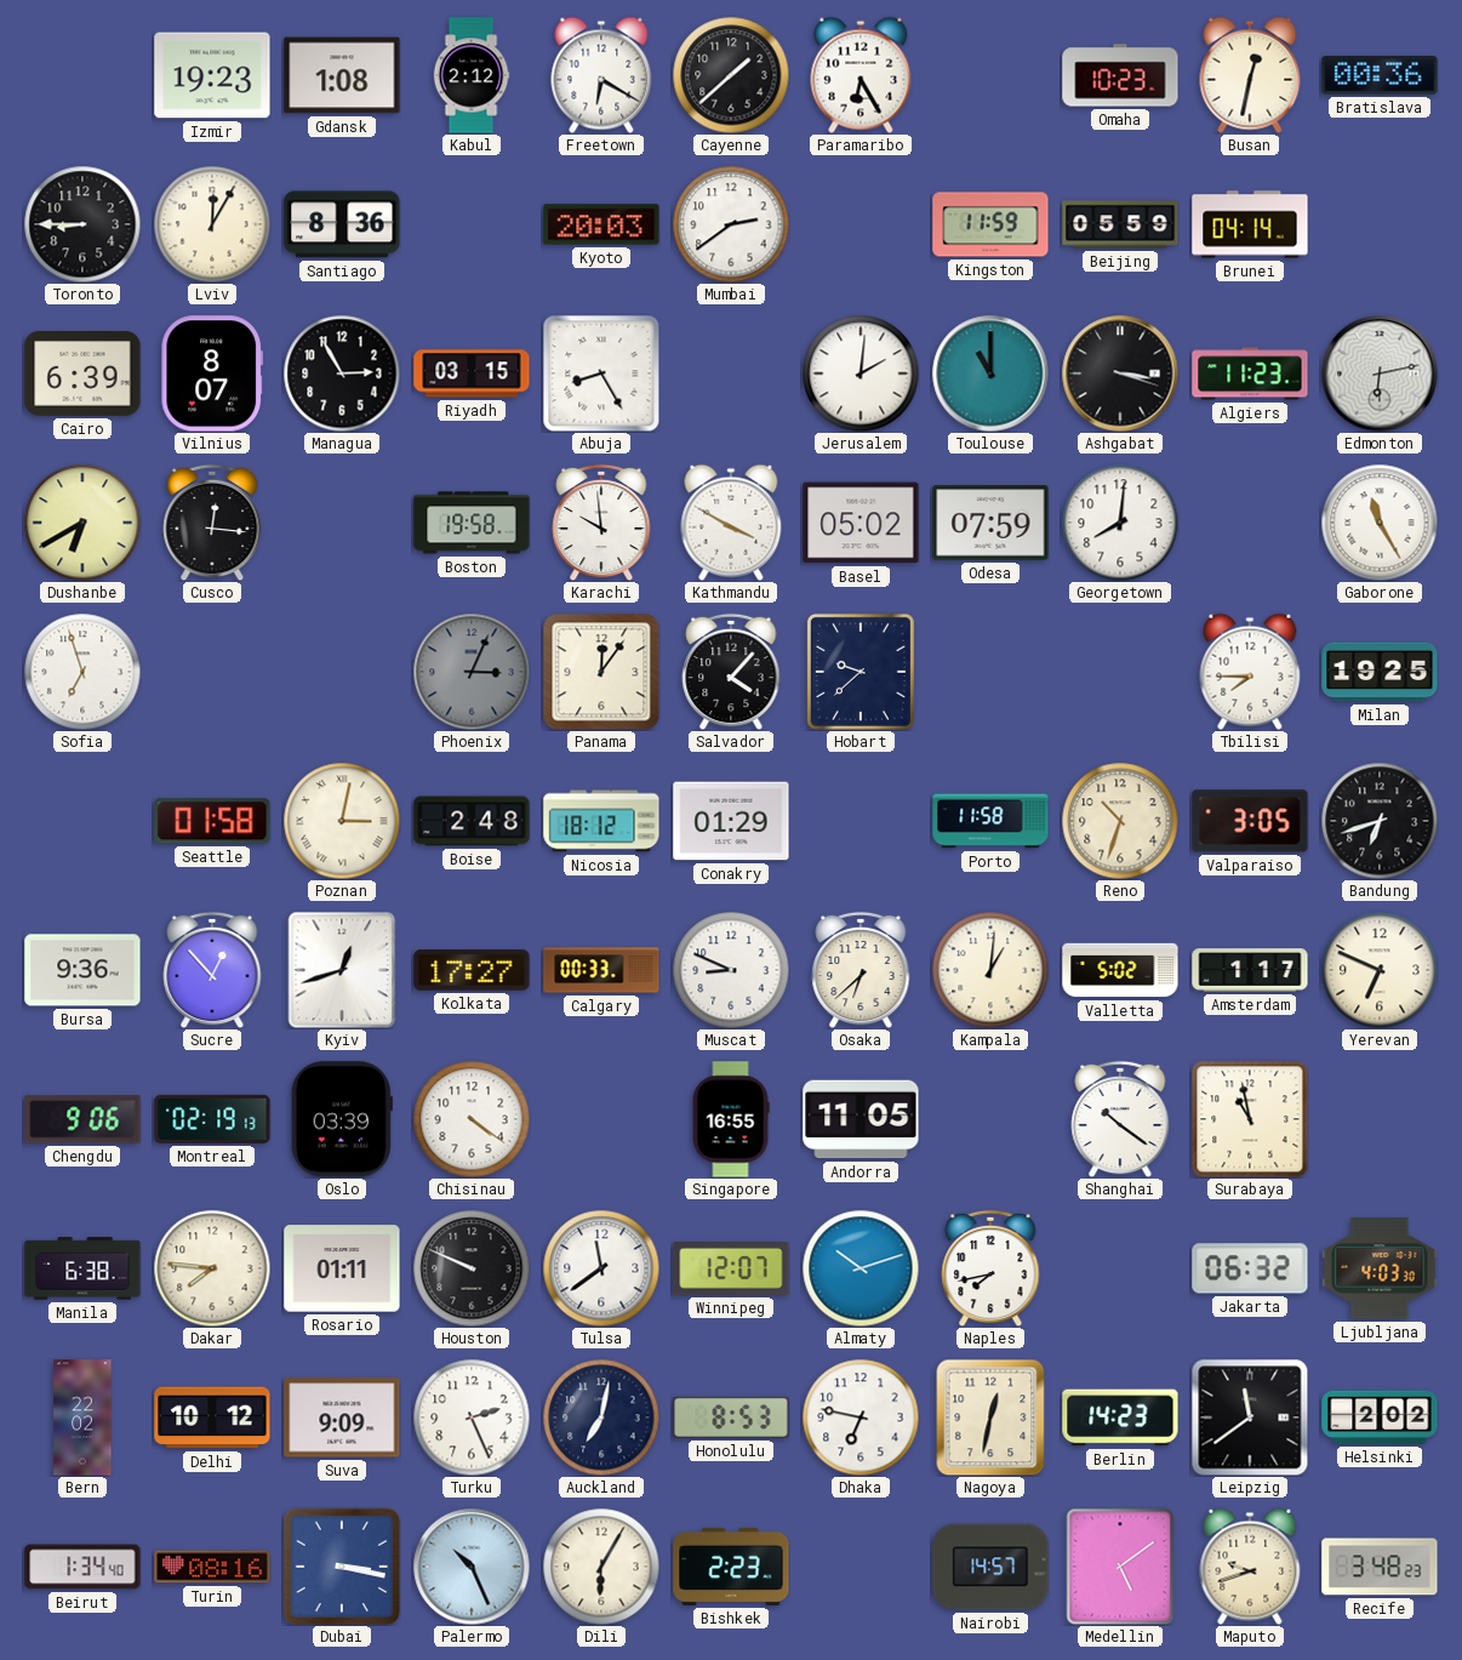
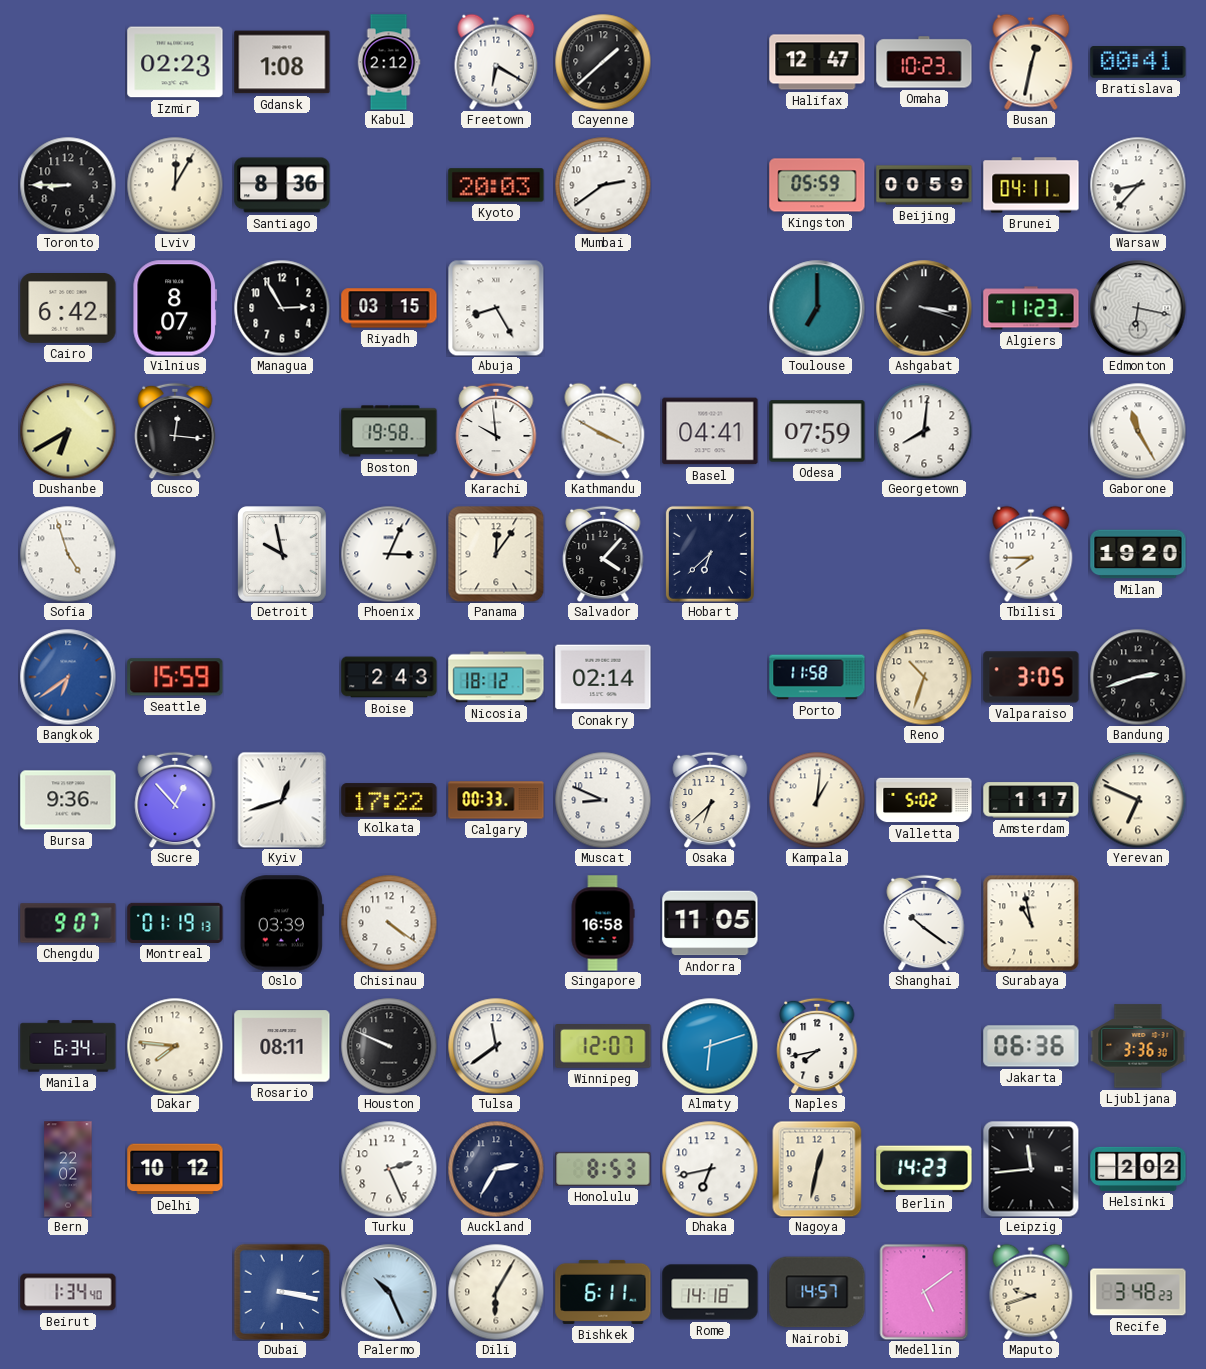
Izmir: 19:23 -> 02:23 (175, 62)
Paramaribo: 6:25 -> none (861, 75)
Halifax: none -> 12:47 (817, 62)
Bratislava: 00:36 -> 00:41 (1138, 62)
Kingston: 11:59 -> 05:59 (817, 185)
Beijing: 05:59 -> 00:59 (924, 185)
Brunei: 04:14 -> 04:11 (1031, 185)
Warsaw: none -> 8:37 (1138, 185)
Cairo: 6:39 -> 6:42 (68, 309)
Jerusalem: 2:01 -> none (861, 373)
Toulouse: 11:00 -> 7:00 (817, 308)
Edmonton: 6:13 -> 6:17 (1138, 308)
Basel: 05:02 -> 04:41 (710, 431)
Sofia: 6:57 -> 4:57 (68, 554)
Detroit: none -> 9:58 (283, 554)
Phoenix dial: grey -> white (389, 554)
Hobart: 9:38 -> 6:38 (710, 554)
Milan: 19:25 -> 19:20 (1138, 554)
Bangkok: none -> 6:39 (68, 677)
Seattle: 01:58 -> 15:59 (175, 677)
Poznan: 3:02 -> none (342, 821)
Boise: 2:48 -> 2:43 (389, 677)
Conakry: 01:29 -> 02:14 (603, 677)
Bandung: 6:42 -> 2:42 (1138, 677)
Kolkata: 17:27 -> 17:22 (389, 800)
Chengdu: 9:06 -> 9:07 (68, 923)
Montreal: 02:19 -> 01:19 (175, 923)
Singapore: 16:55 -> 16:58 (603, 923)
Manila: 6:38 -> 6:34 (68, 1046)
Rosario: 01:11 -> 08:11 (282, 1046)
Almaty: 10:12 -> 6:12 (710, 1046)
Jakarta: 06:32 -> 06:36 (1031, 1046)
Ljubljana: 4:03 -> 3:36 (1138, 1046)
Suva: 9:09 -> none (342, 1417)
Auckland: 7:02 -> 2:35 (496, 1169)
Dhaka: 6:47 -> 6:43 (710, 1169)
Leipzig: 11:39 -> 11:44 (1031, 1169)
Turin: 08:16 -> none (212, 1567)
Bishkek: 2:23 -> 6:11 (603, 1292)
Rome: none -> 14:18 (710, 1292)
